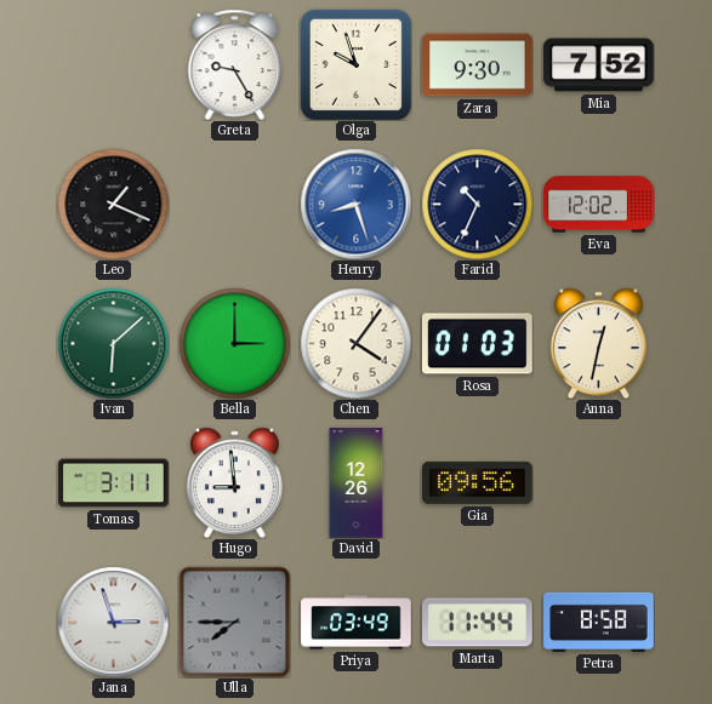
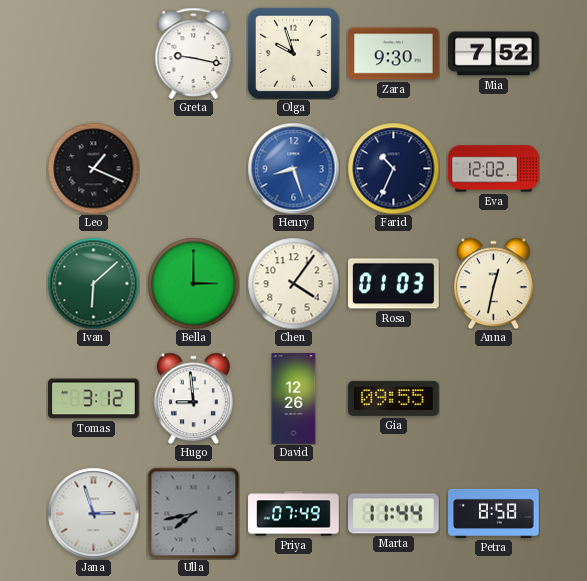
Greta: 9:25 -> 9:17 (194, 53)
Tomas: 3:11 -> 3:12 (94, 399)
Gia: 09:56 -> 09:55 (394, 398)
Ulla: 7:45 -> 7:43 (193, 513)
Priya: 03:49 -> 07:49 (294, 514)
